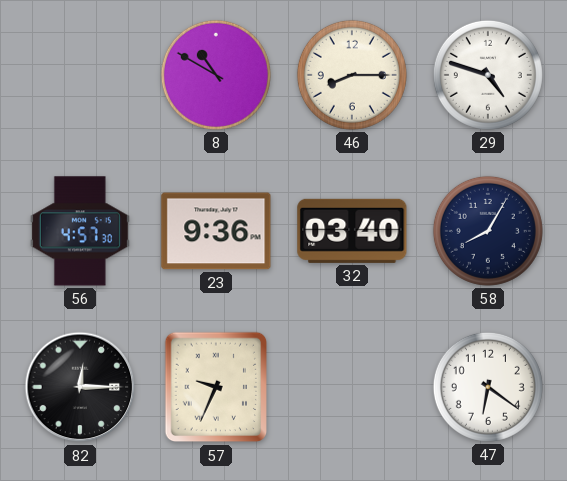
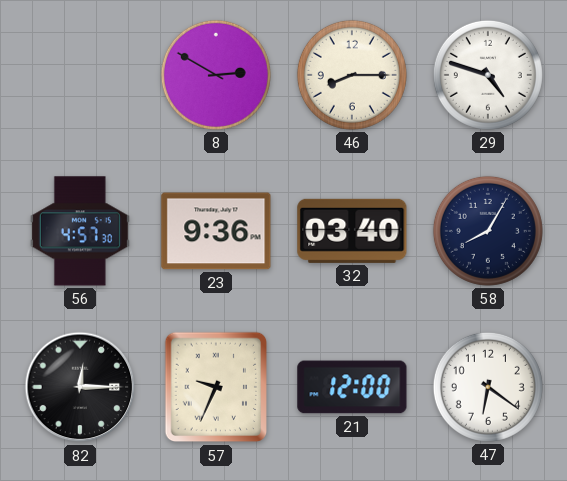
8: 10:50 -> 2:50 (216, 75)
21: none -> 12:00 (352, 387)
